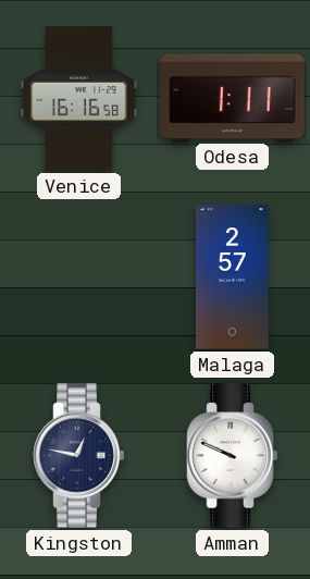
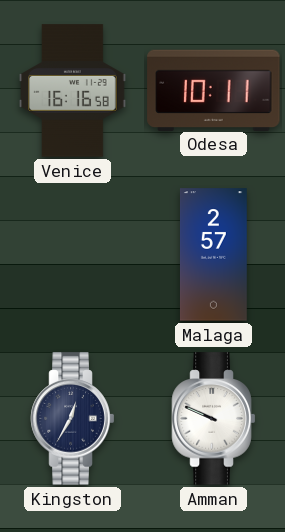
Odesa: 1:11 -> 10:11 (214, 90)
Kingston: 12:47 -> 12:35 (73, 419)
